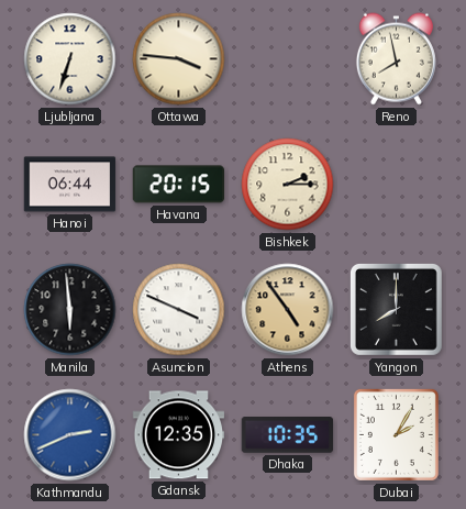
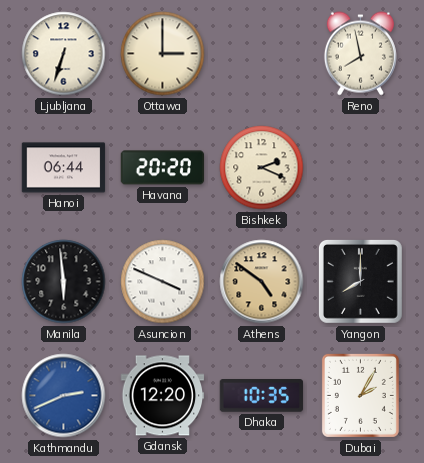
Ottawa: 3:46 -> 3:00 (163, 54)
Havana: 20:15 -> 20:20 (163, 168)
Bishkek: 2:15 -> 2:19 (262, 168)
Athens: 4:54 -> 4:51 (262, 282)
Gdansk: 12:35 -> 12:20 (163, 396)
